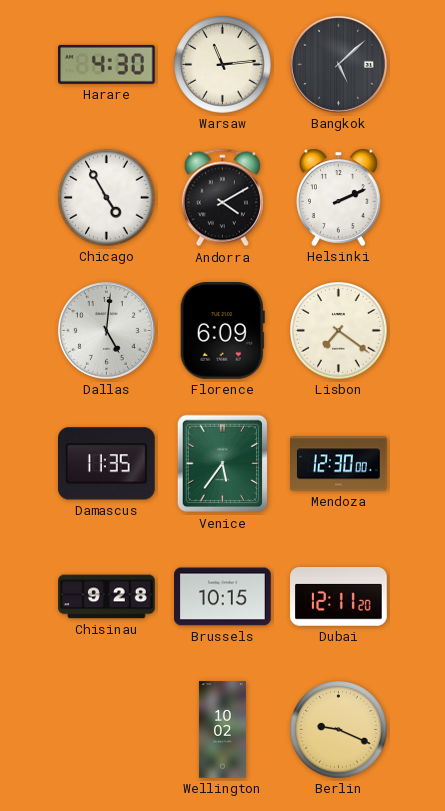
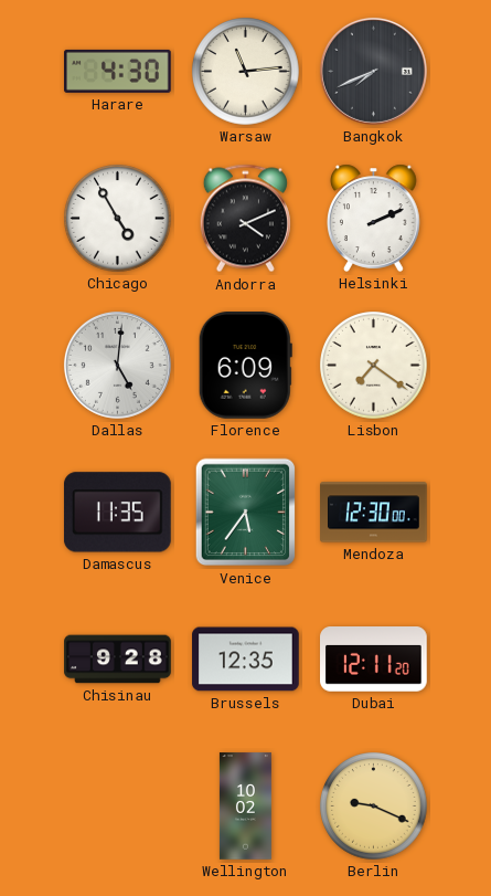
Bangkok: 5:08 -> 7:41 (373, 71)
Andorra: 4:10 -> 4:11 (245, 219)
Brussels: 10:15 -> 12:35 (246, 660)
